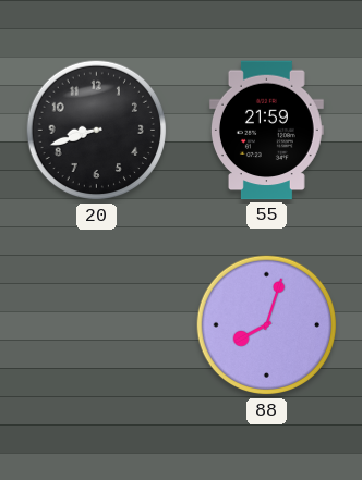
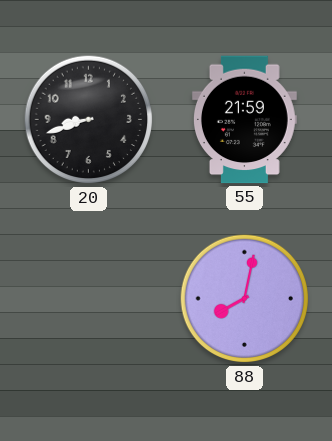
88: 8:03 -> 8:02 (245, 299)
